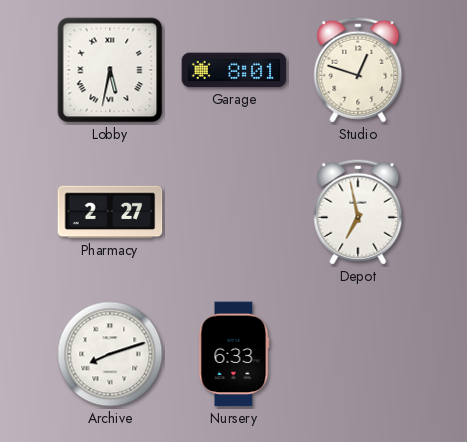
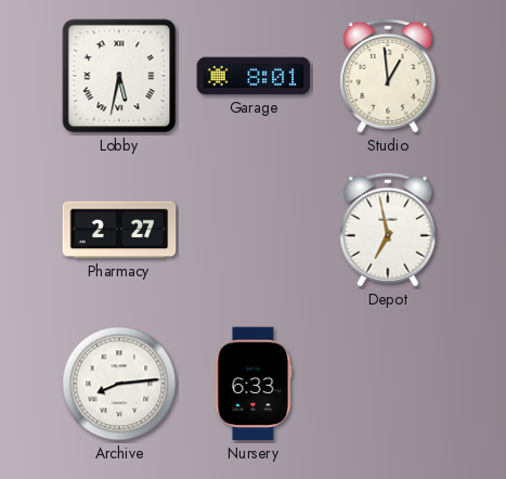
Studio: 12:48 -> 12:59 (388, 76)
Archive: 8:12 -> 8:14 (119, 384)
